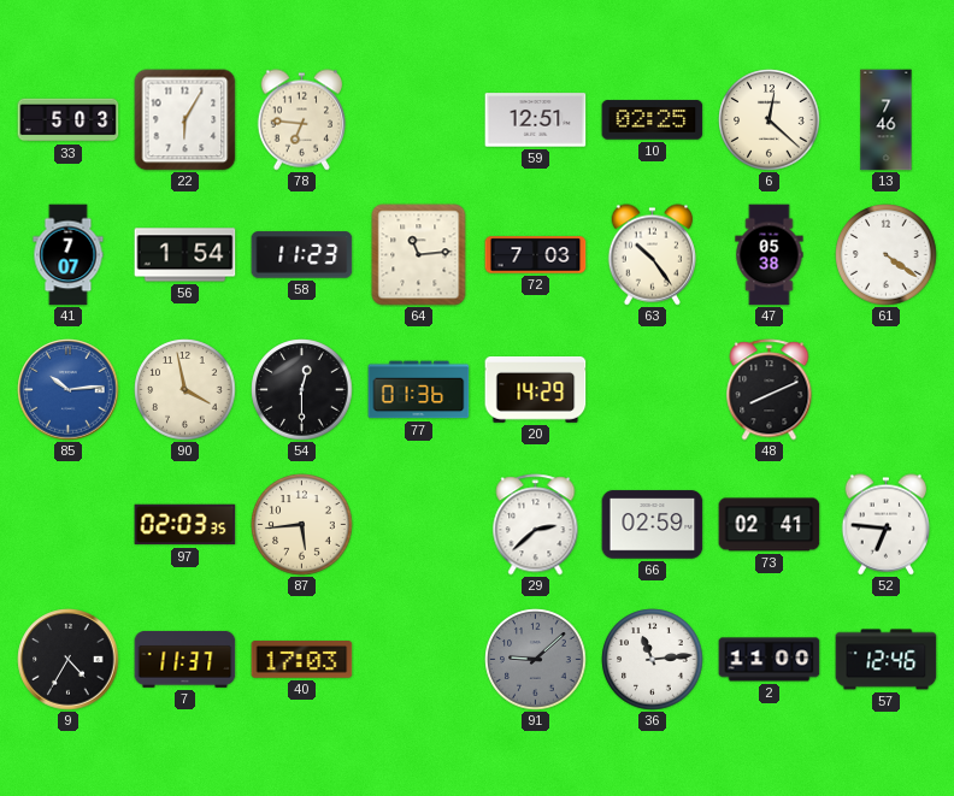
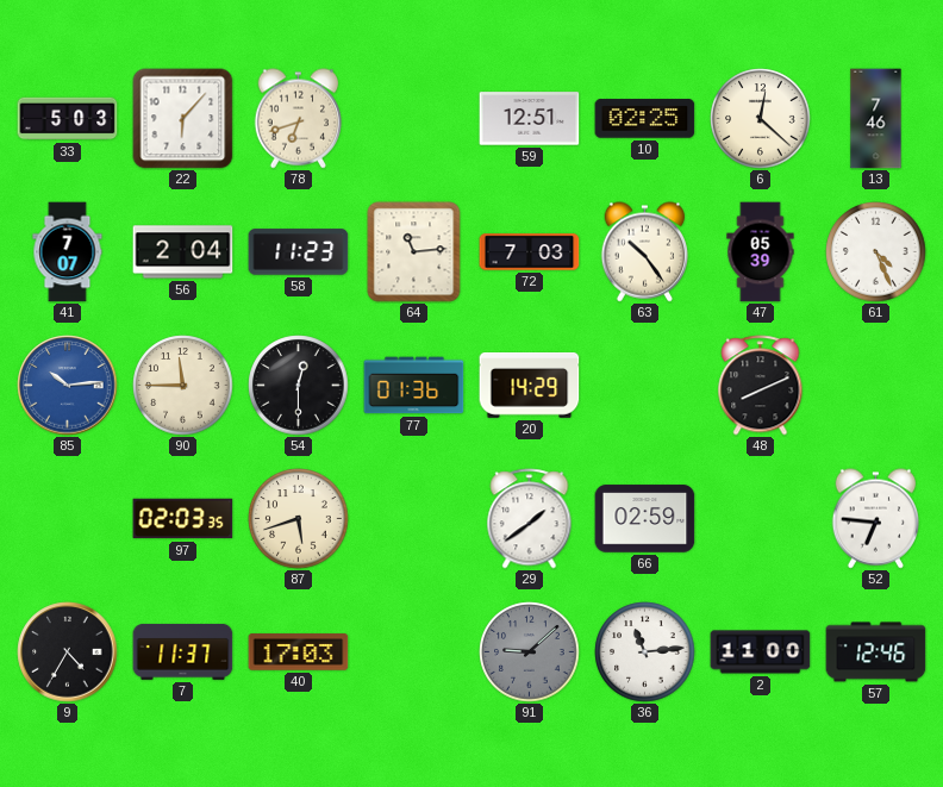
22: 6:05 -> 6:07 (183, 119)
78: 6:46 -> 6:42 (299, 119)
56: 1:54 -> 2:04 (183, 252)
47: 05:38 -> 05:39 (761, 252)
61: 4:21 -> 4:26 (876, 252)
90: 3:58 -> 11:45 (183, 386)
87: 5:44 -> 5:42 (299, 519)
29: 2:38 -> 1:39 (530, 519)
73: 02:41 -> none (770, 525)
